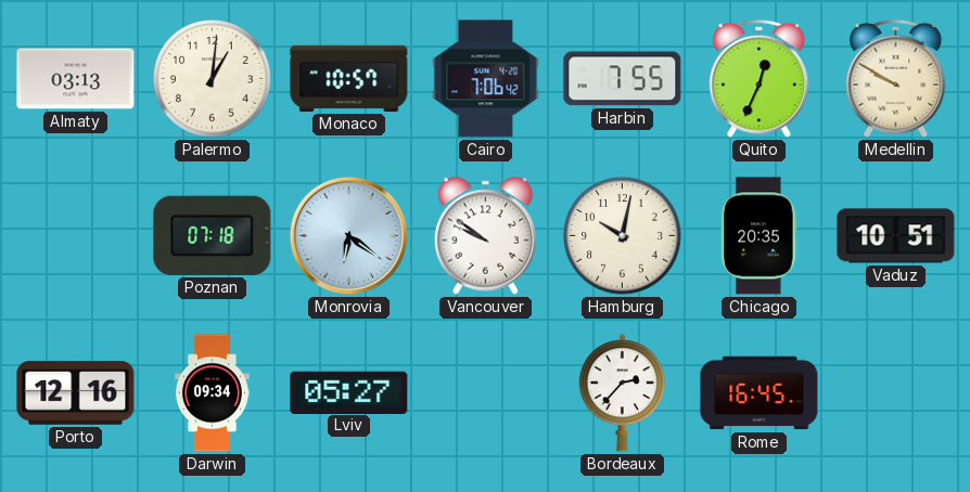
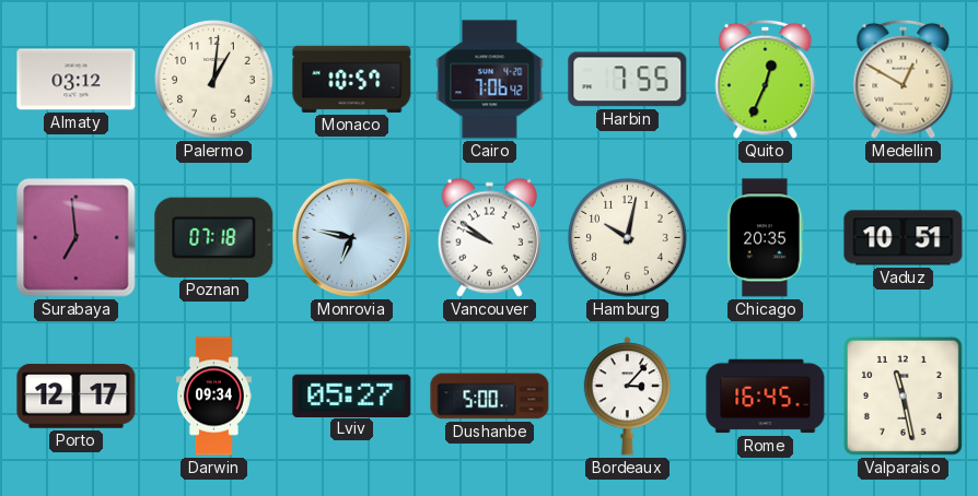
Almaty: 03:13 -> 03:12 (77, 80)
Medellin: 9:50 -> 12:50 (904, 79)
Surabaya: none -> 6:59 (77, 238)
Monrovia: 6:21 -> 6:47 (351, 237)
Porto: 12:16 -> 12:17 (77, 397)
Dushanbe: none -> 5:00 (490, 397)
Bordeaux: 2:37 -> 3:07 (627, 397)
Valparaiso: none -> 11:28 (903, 395)
